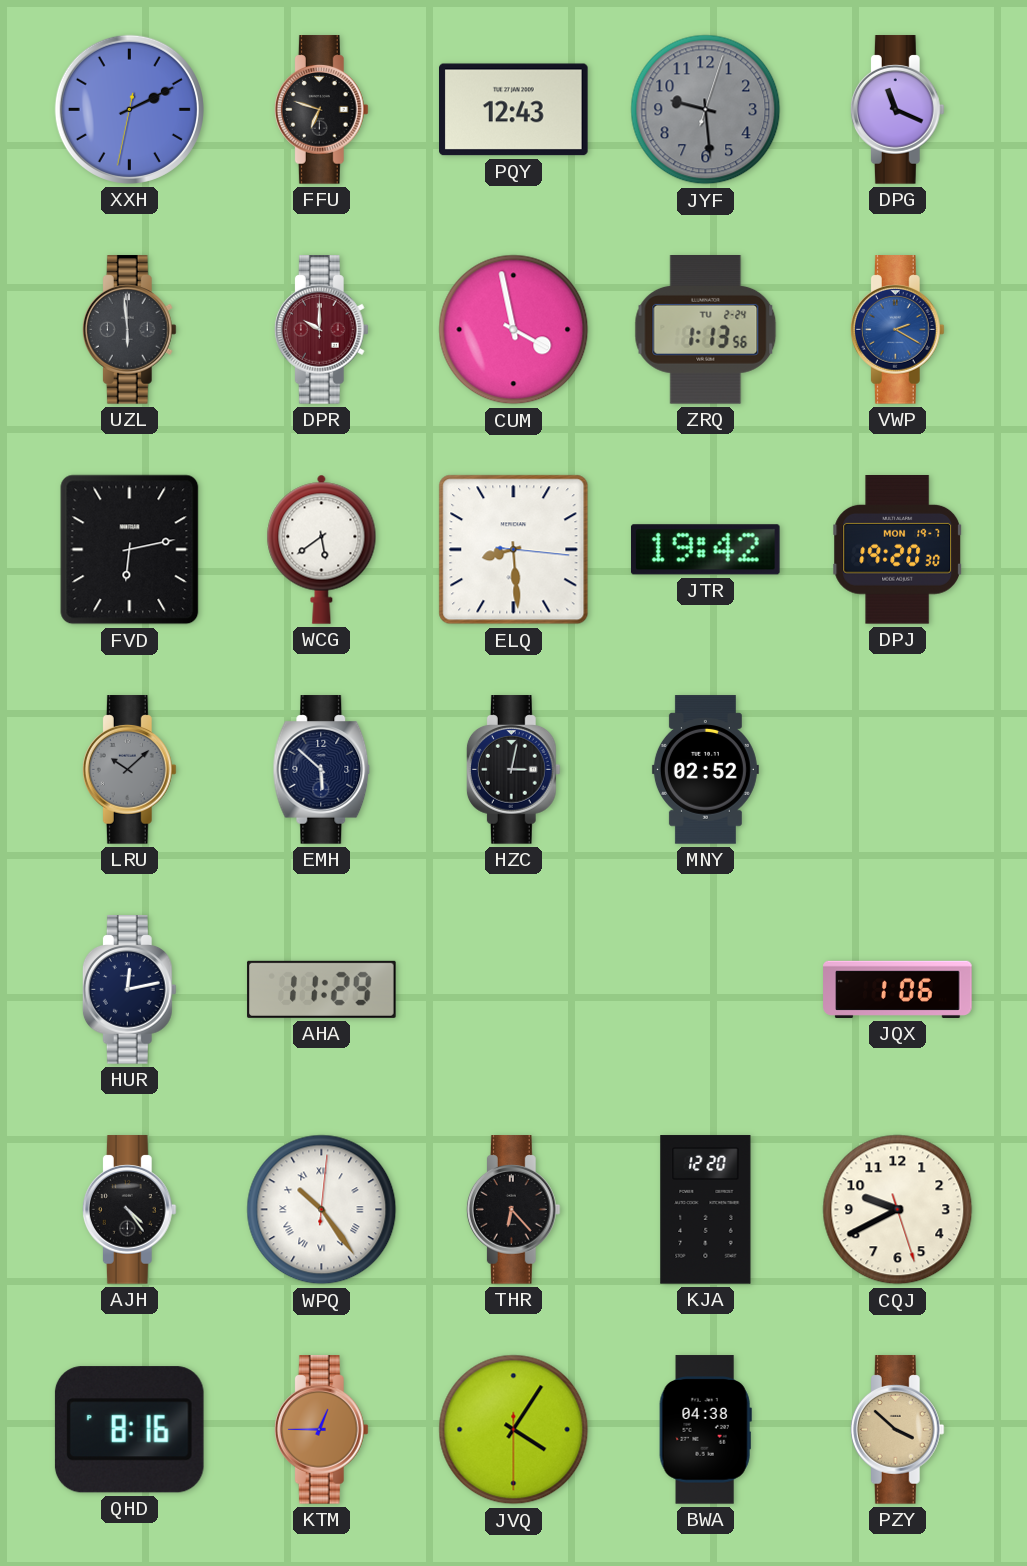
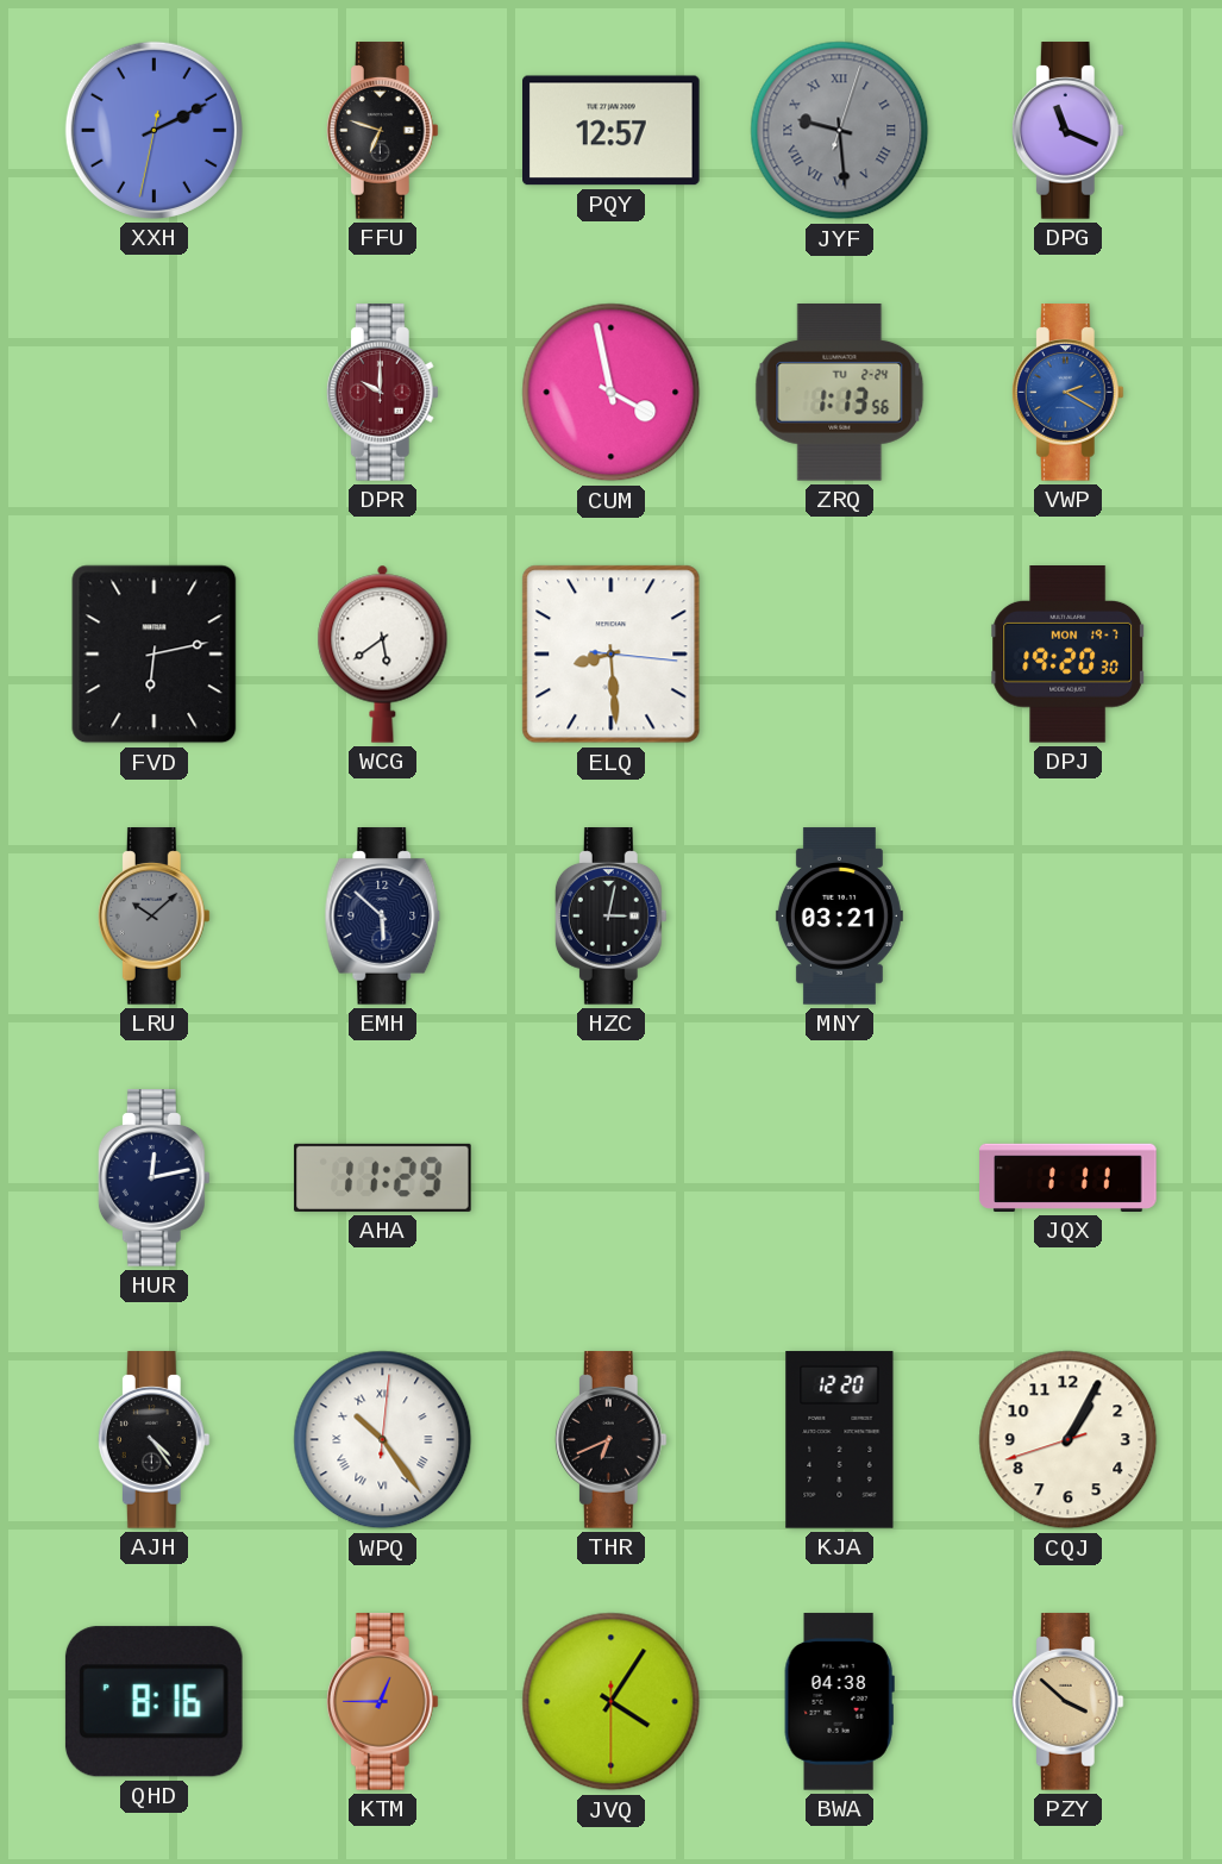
PQY: 12:43 -> 12:57 (612, 131)
JYF numerals: Arabic -> Roman (840, 131)
UZL: 5:59 -> none (129, 330)
JTR: 19:42 -> none (705, 550)
MNY: 02:52 -> 03:21 (839, 917)
JQX: 1:06 -> 1:11 (1069, 1177)
THR: 6:23 -> 6:41 (610, 1440)
CQJ: 9:40 -> 1:04 (1069, 1440)
